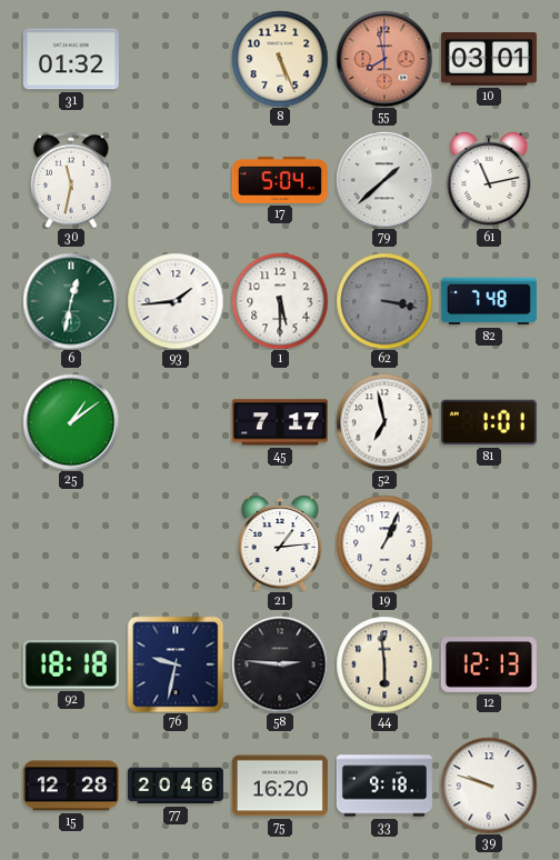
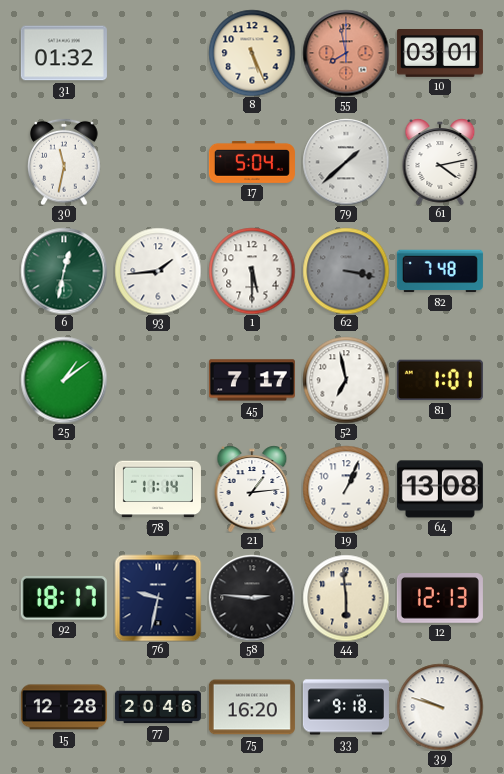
61: 11:13 -> 4:13 (440, 162)
78: none -> 11:14 (158, 489)
64: none -> 13:08 (440, 489)
92: 18:18 -> 18:17 (64, 598)
